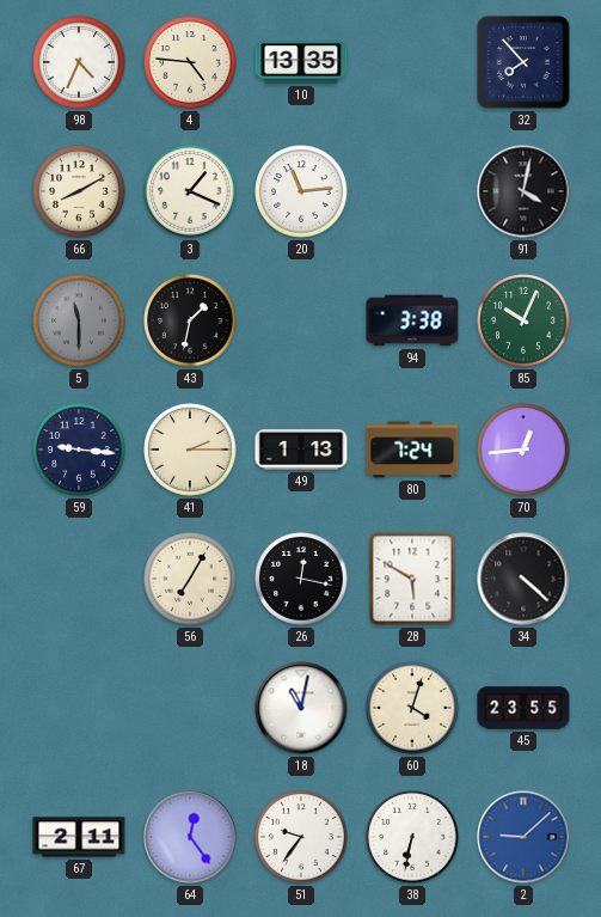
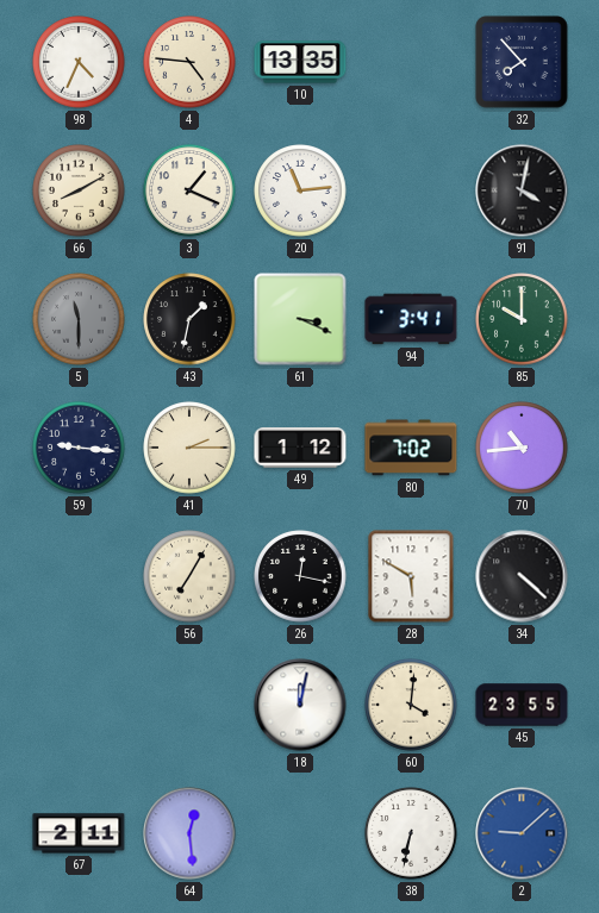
61: none -> 3:19 (300, 319)
94: 3:38 -> 3:41 (411, 319)
85: 10:04 -> 10:00 (522, 319)
49: 1:13 -> 1:12 (300, 448)
80: 7:24 -> 7:02 (411, 448)
70: 12:44 -> 10:44 (522, 448)
18: 11:02 -> 12:02 (300, 705)
60: 4:03 -> 4:01 (411, 705)
64: 12:24 -> 12:29 (189, 833)
51: 9:36 -> none (301, 837)
